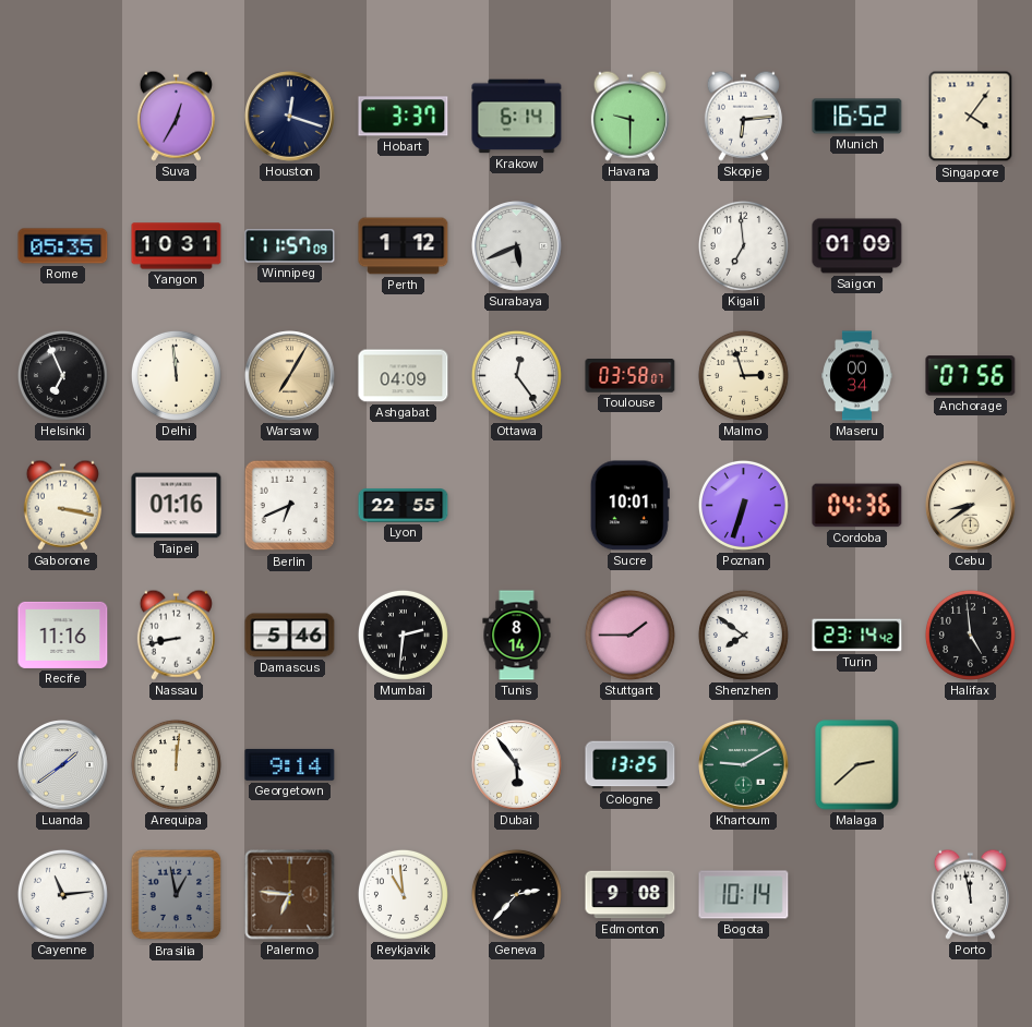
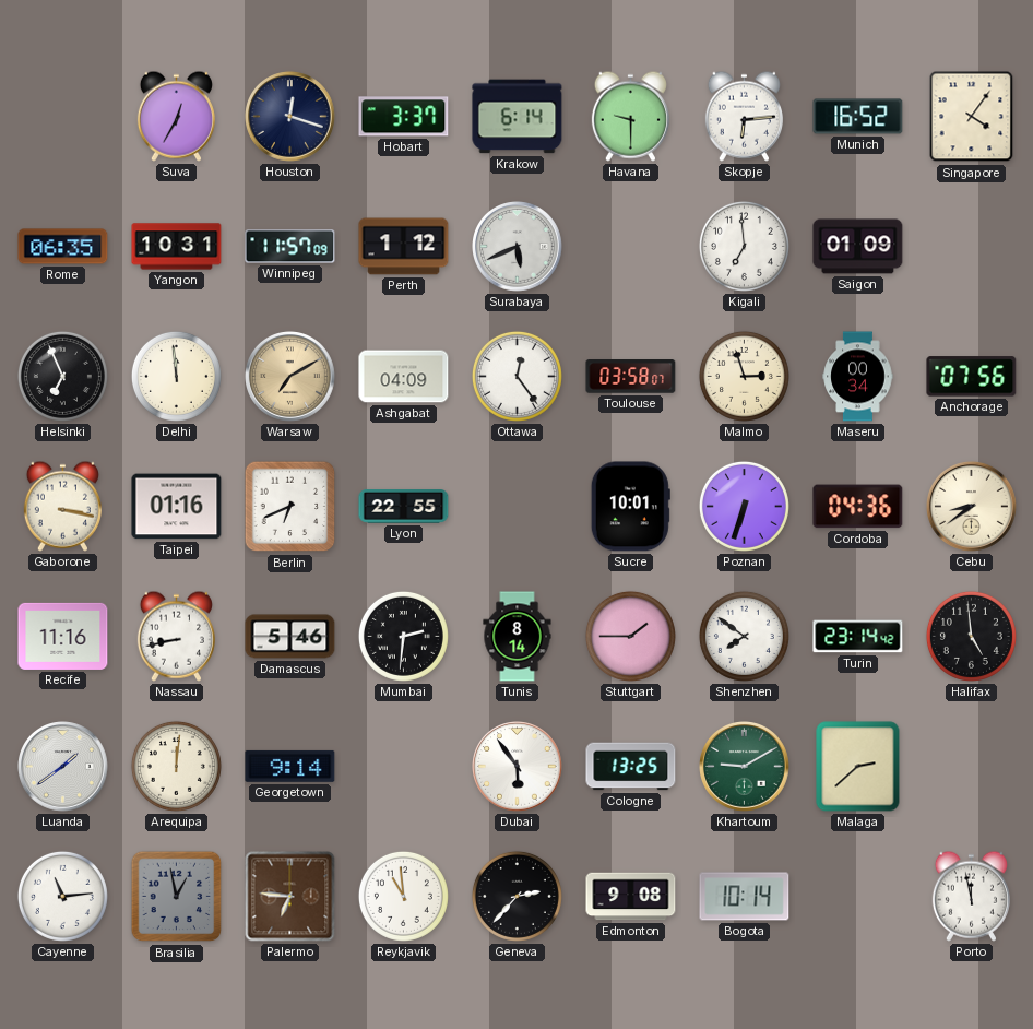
Rome: 05:35 -> 06:35 (63, 247)
Warsaw: 7:05 -> 7:10 (290, 377)
